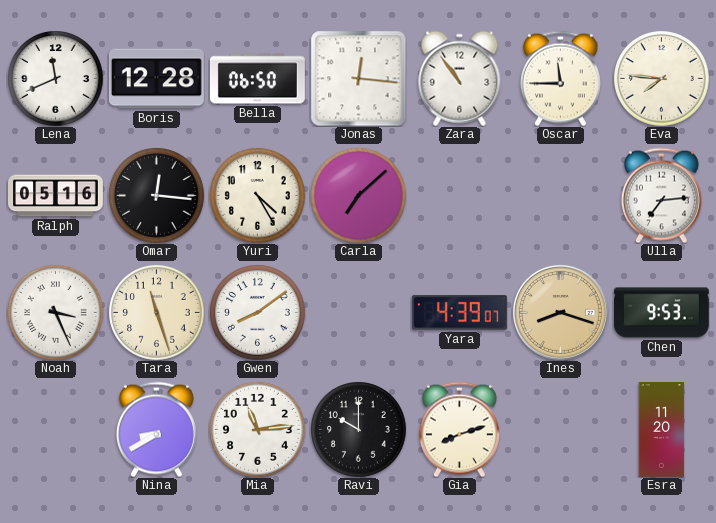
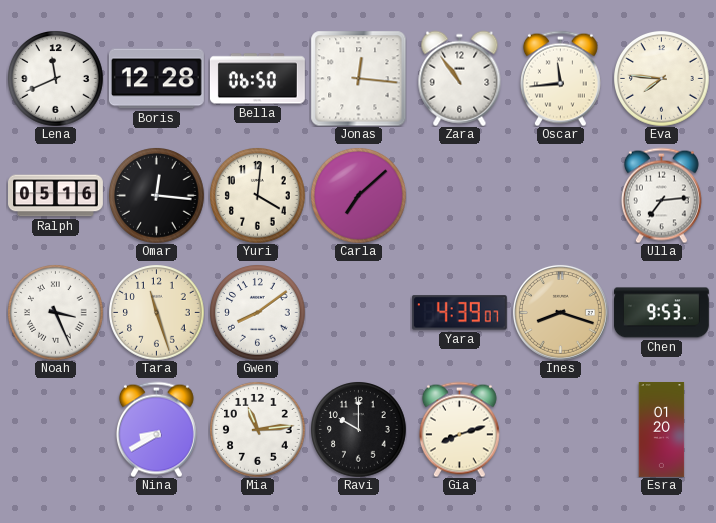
Oscar: 11:45 -> 11:44 (560, 78)
Yuri: 4:25 -> 4:01 (258, 196)
Esra: 11:20 -> 01:20 (662, 430)
